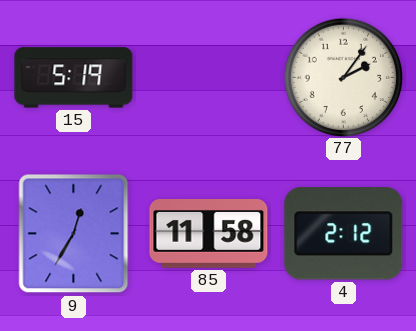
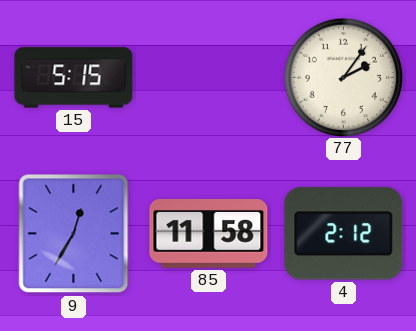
15: 5:19 -> 5:15 (74, 78)
